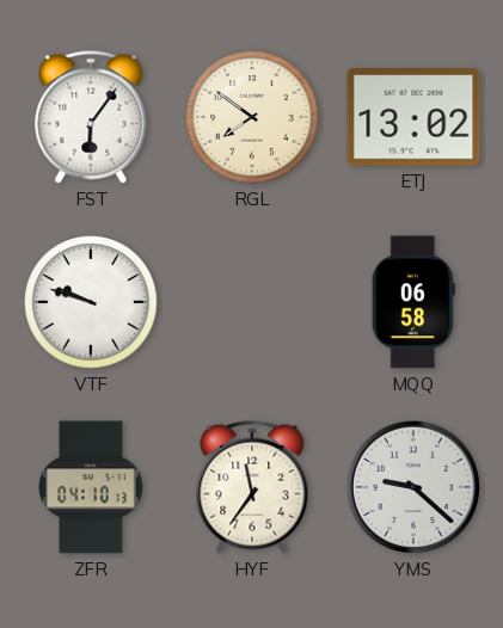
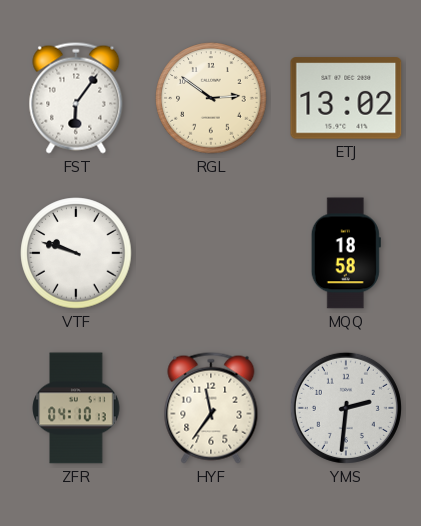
RGL: 7:51 -> 2:51 (211, 98)
MQQ: 06:58 -> 18:58 (346, 253)
YMS: 9:22 -> 2:31 (346, 408)
